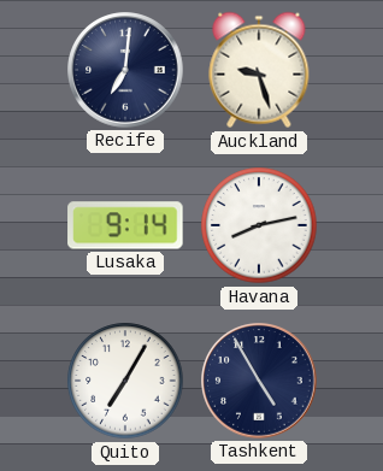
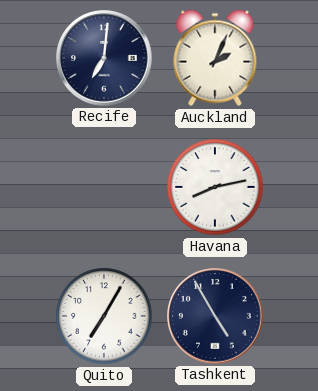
Auckland: 9:27 -> 2:04 (215, 58)
Lusaka: 9:14 -> none (125, 225)
